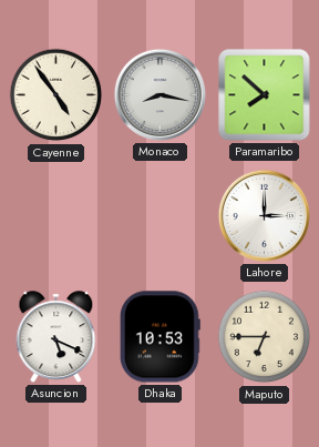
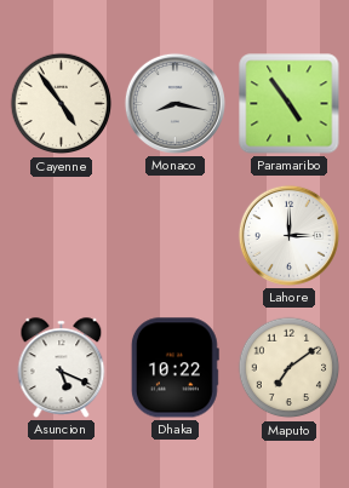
Paramaribo: 7:52 -> 4:54 (290, 104)
Dhaka: 10:53 -> 10:22 (174, 368)
Maputo: 6:45 -> 7:09 (290, 368)
